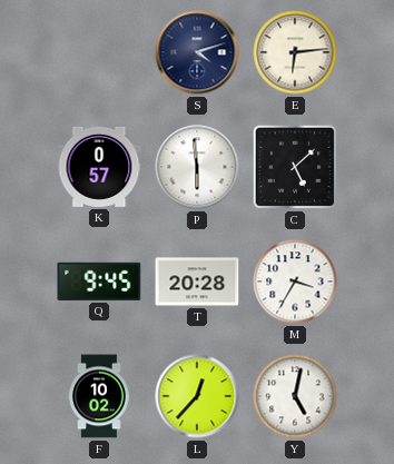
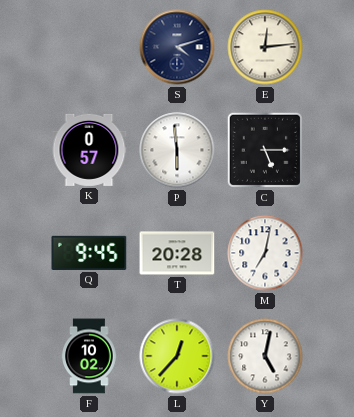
E: 6:14 -> 12:14 (265, 47)
C: 5:08 -> 5:15 (265, 150)
M: 3:35 -> 7:02 (265, 253)
